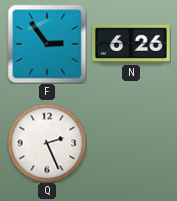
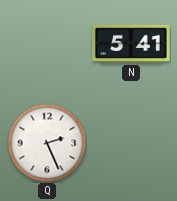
F: 2:54 -> none (47, 44)
N: 6:26 -> 5:41 (132, 44)
